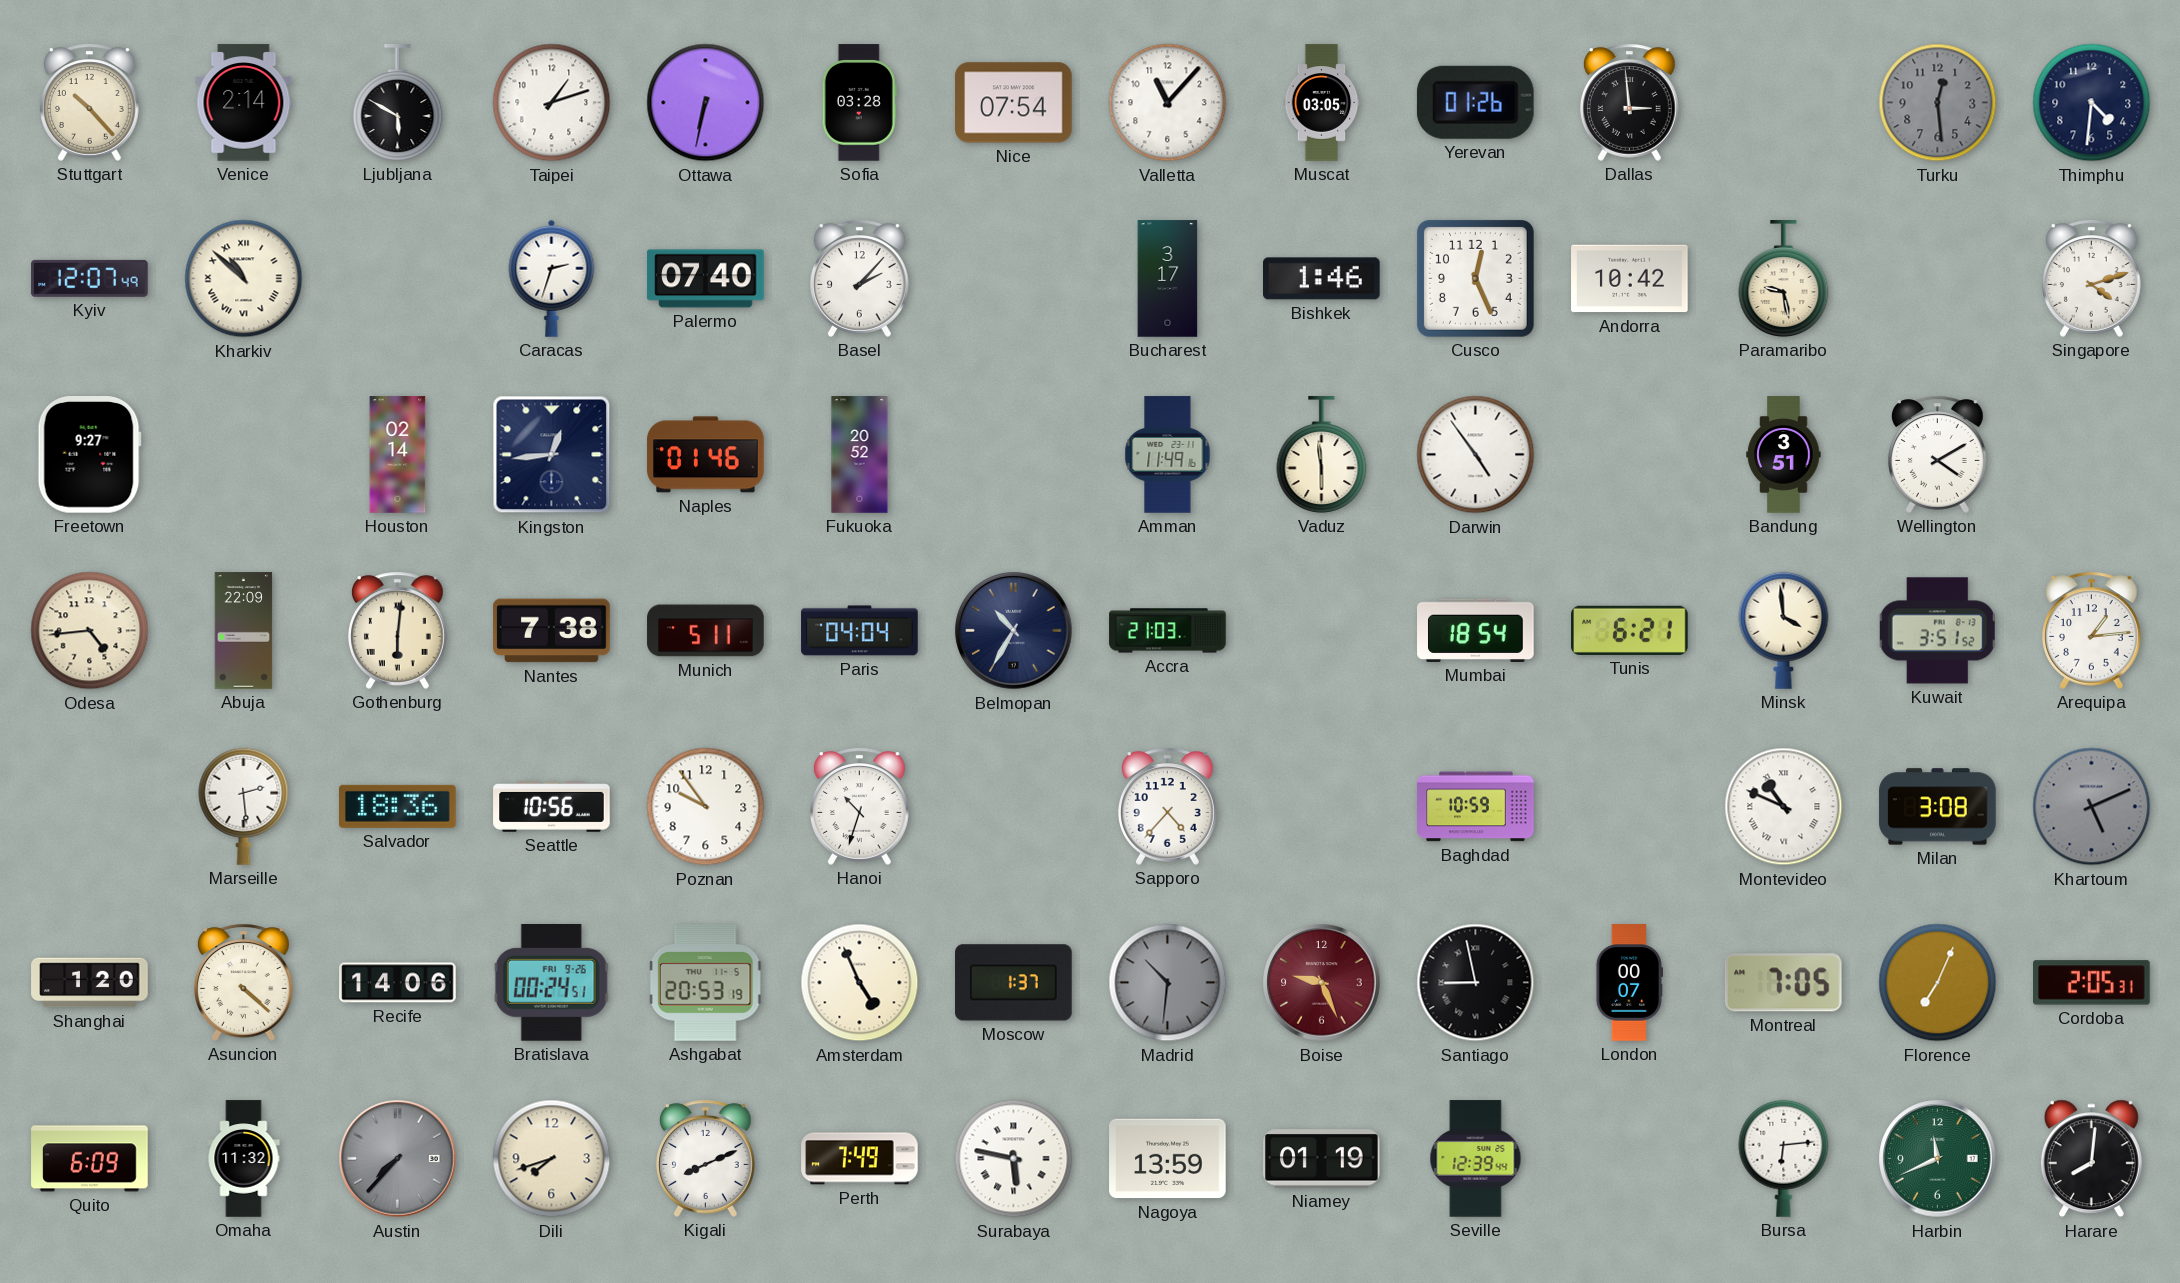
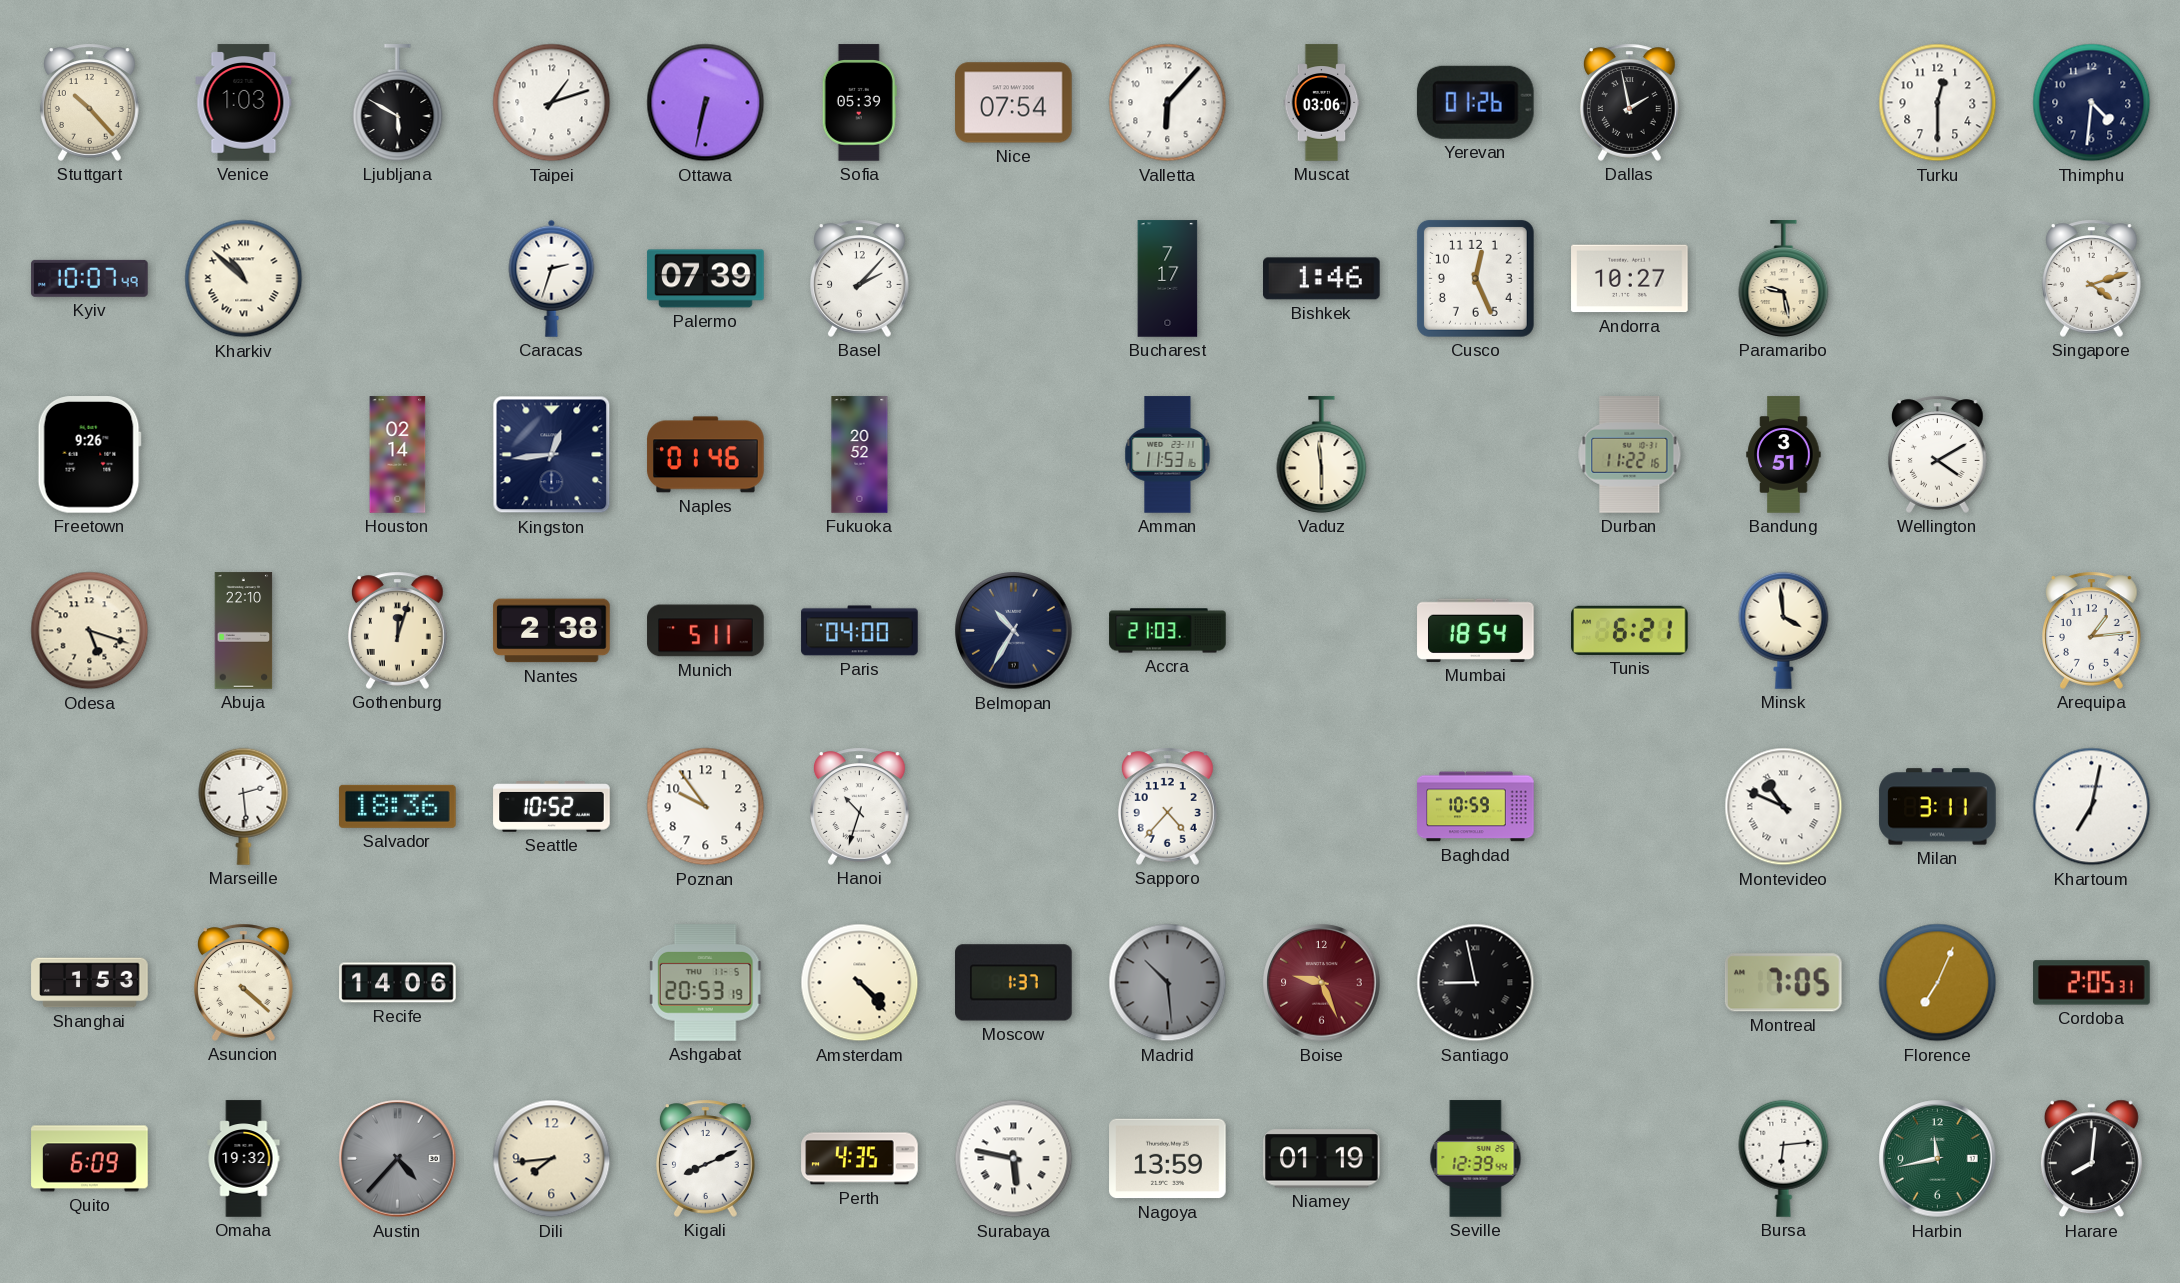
Venice: 2:14 -> 1:03 (244, 103)
Sofia: 03:28 -> 05:39 (859, 103)
Valletta: 11:07 -> 6:07 (1168, 103)
Muscat: 03:05 -> 03:06 (1322, 103)
Dallas: 2:59 -> 1:58 (1630, 102)
Turku: 12:29 -> 12:30 (1938, 103)
Turku dial: grey -> white (1938, 103)
Kyiv: 12:07 -> 10:07 (90, 278)
Palermo: 07:40 -> 07:39 (706, 279)
Bucharest: 3:17 -> 7:17 (1168, 279)
Andorra: 10:42 -> 10:27 (1630, 279)
Freetown: 9:27 -> 9:26 (89, 455)
Amman: 11:49 -> 11:53 (1168, 455)
Darwin: 4:54 -> none (1476, 455)
Durban: none -> 11:22 (1630, 455)
Odesa: 4:44 -> 5:18 (90, 631)
Abuja: 22:09 -> 22:10 (244, 631)
Gothenburg: 6:01 -> 12:03 (398, 630)
Nantes: 7:38 -> 2:38 (552, 631)
Paris: 04:04 -> 04:00 (860, 631)
Kuwait: 3:51 -> none (1937, 631)
Seattle: 10:56 -> 10:52 (552, 807)
Milan: 3:08 -> 3:11 (1938, 807)
Khartoum: 5:11 -> 7:02 (2092, 807)
Khartoum dial: grey -> white (2092, 807)
Shanghai: 1:20 -> 1:53 (90, 983)
Bratislava: 00:24 -> none (551, 983)
Amsterdam: 4:56 -> 4:23 (860, 983)
Madrid: 10:31 -> 10:29 (1168, 983)
London: 00:07 -> none (1629, 983)
Omaha: 11:32 -> 19:32 (244, 1159)
Austin: 7:37 -> 4:37 (398, 1159)
Dili: 7:42 -> 7:44 (552, 1159)
Perth: 7:49 -> 4:35 (860, 1159)
Harbin: 11:41 -> 11:43 (1938, 1159)
